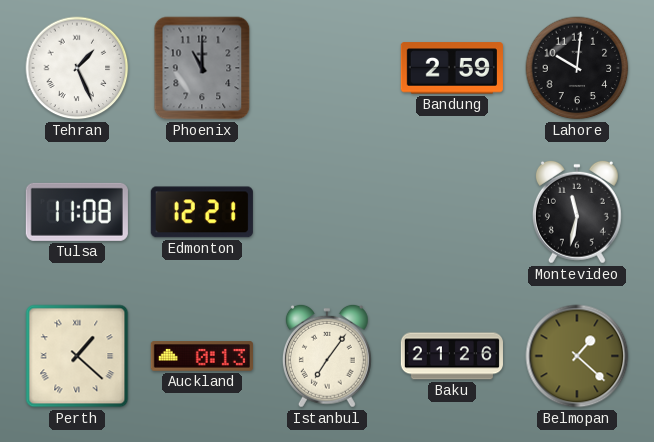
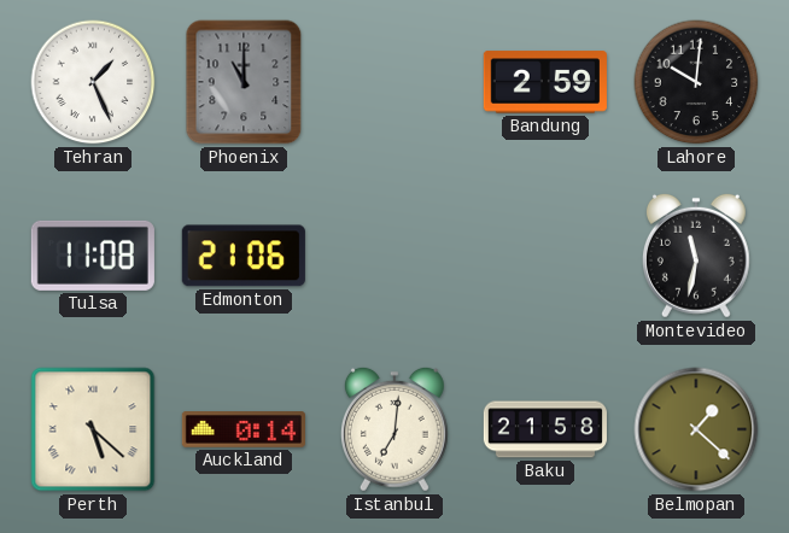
Edmonton: 12:21 -> 21:06 (244, 256)
Perth: 1:22 -> 5:22 (93, 429)
Auckland: 0:13 -> 0:14 (244, 429)
Istanbul: 7:06 -> 7:01 (394, 429)
Baku: 21:26 -> 21:58 (545, 429)
